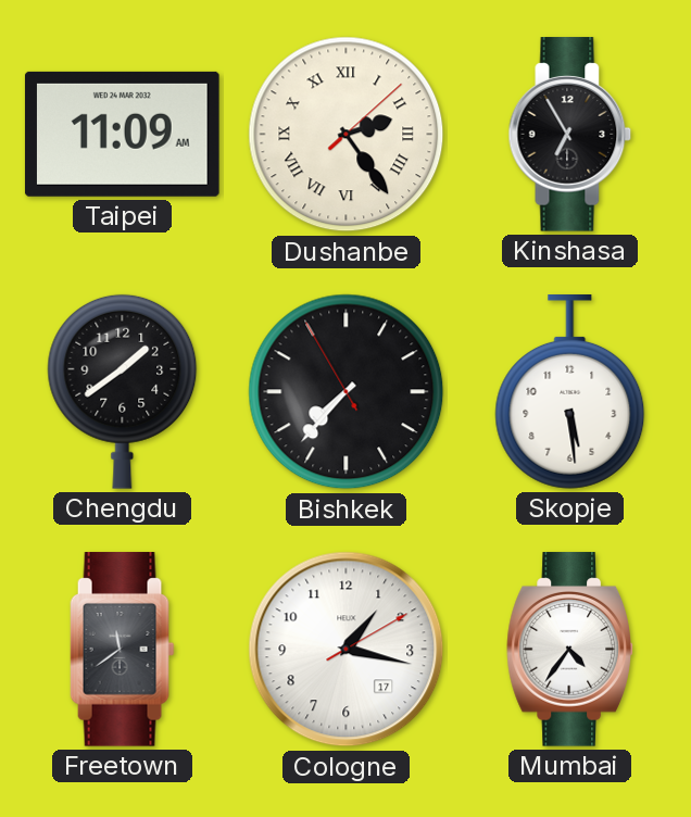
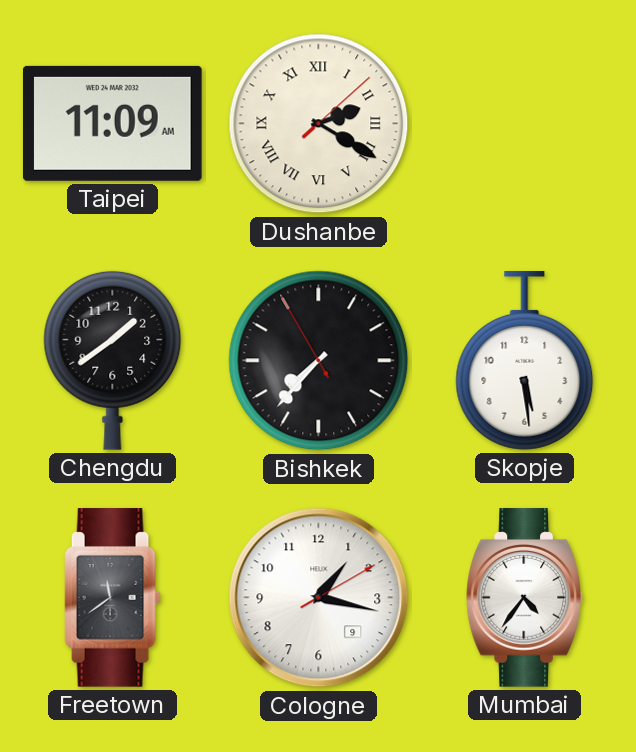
Dushanbe: 2:24 -> 2:20 (319, 124)
Kinshasa: 6:55 -> none (570, 135)
Cologne date: 17 -> 9 (319, 598)
